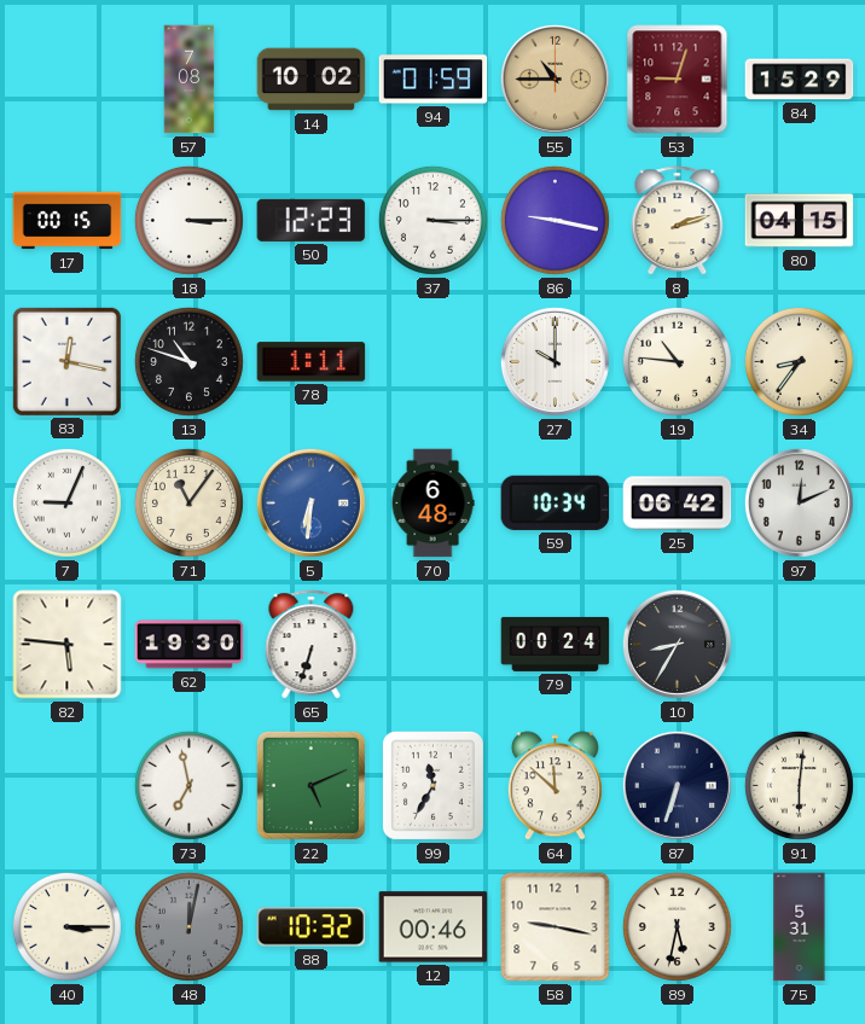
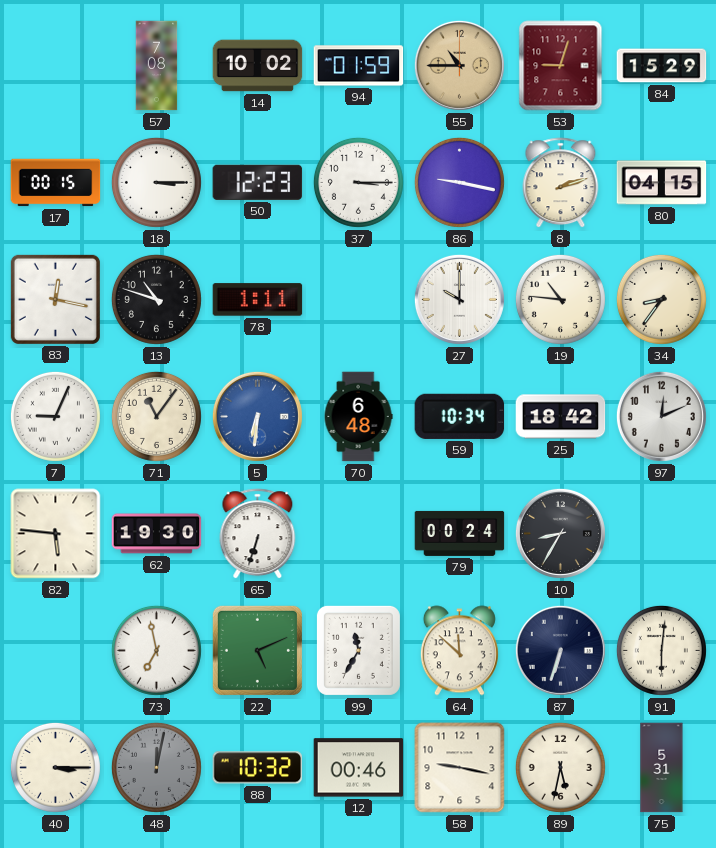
25: 06:42 -> 18:42 (561, 417)
